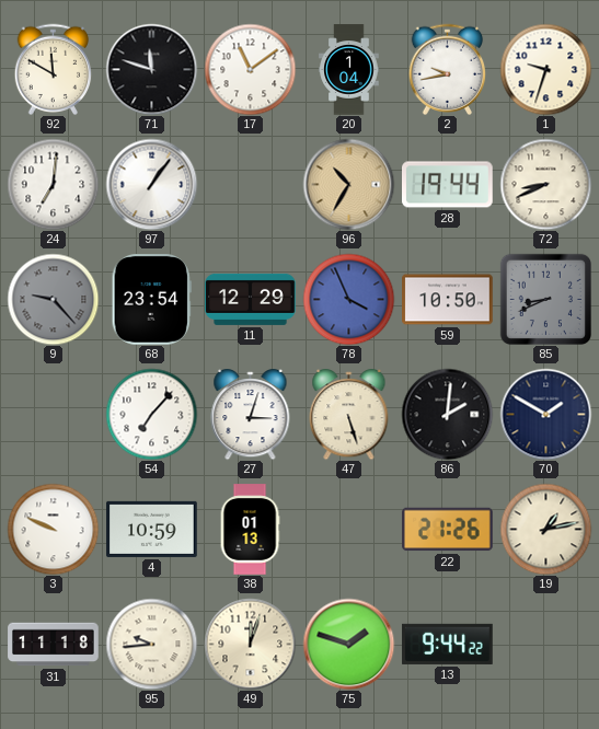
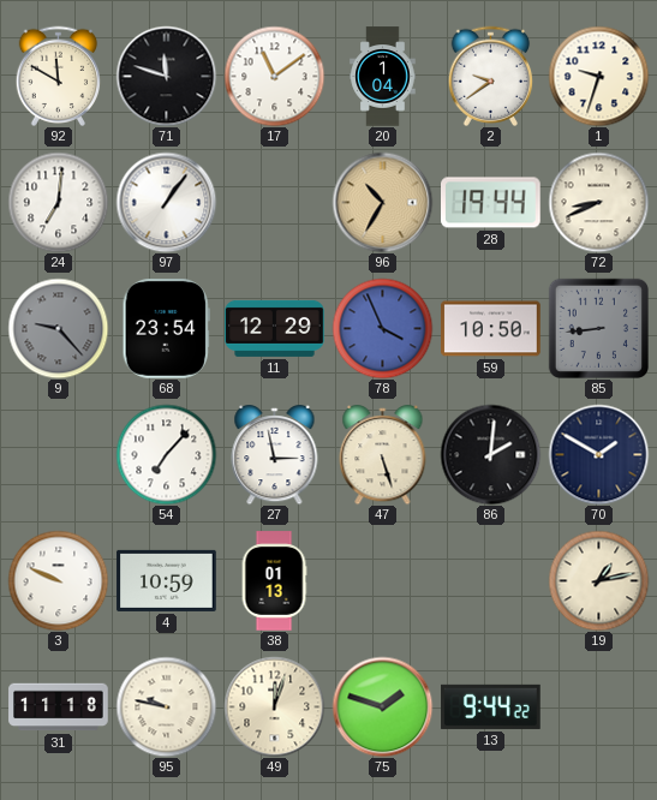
2: 9:43 -> 9:39 (491, 76)
85: 8:41 -> 8:44 (598, 328)
27: 3:03 -> 2:58 (275, 455)
22: 21:26 -> none (448, 530)
95: 9:44 -> 9:47 (166, 706)
